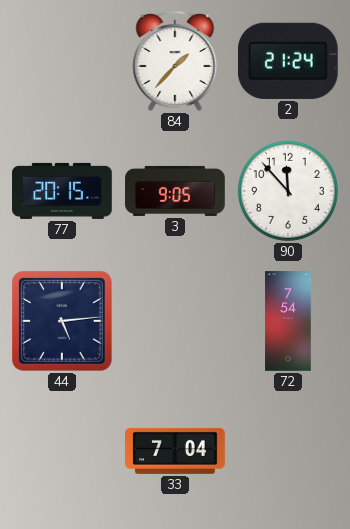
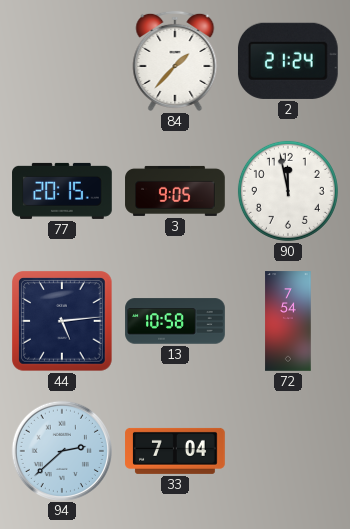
90: 11:53 -> 11:58 (288, 191)
13: none -> 10:58 (175, 321)
94: none -> 2:38 (61, 450)
